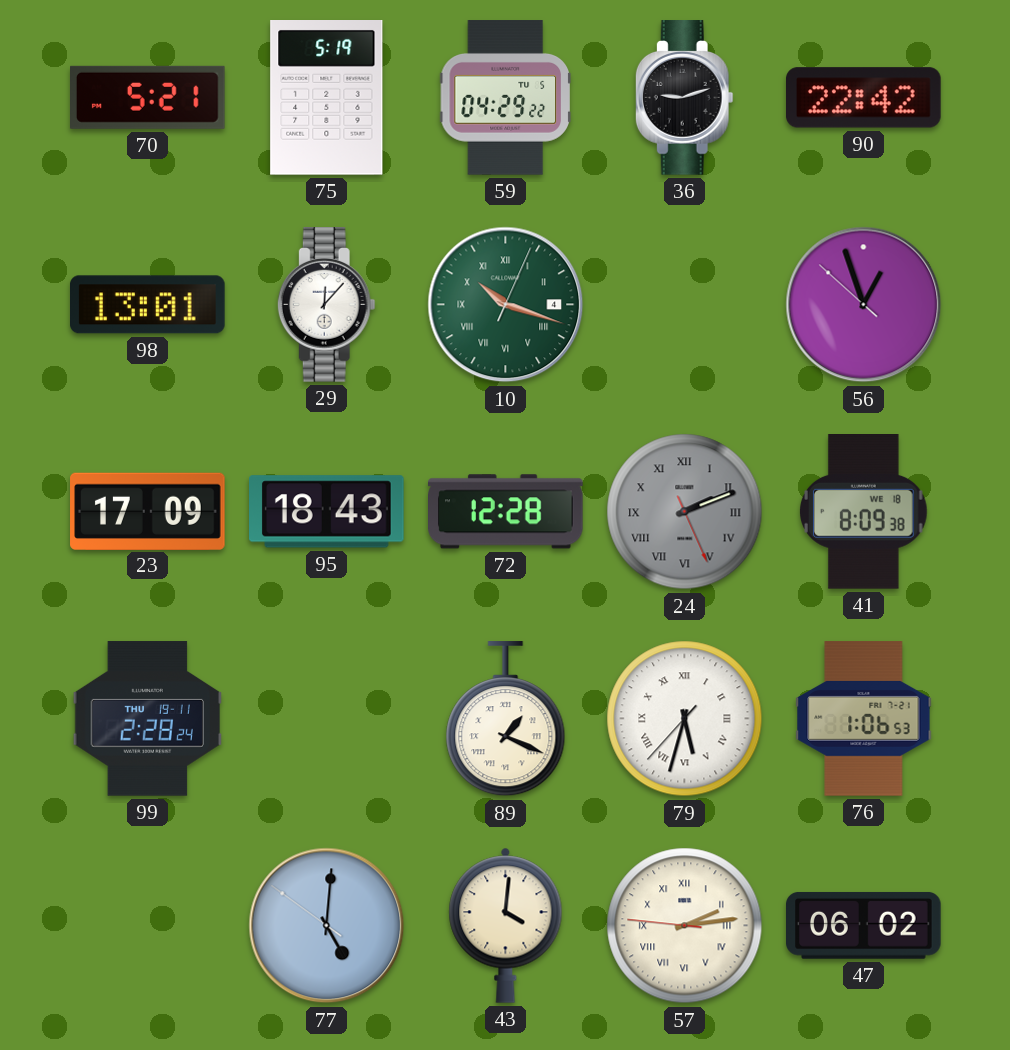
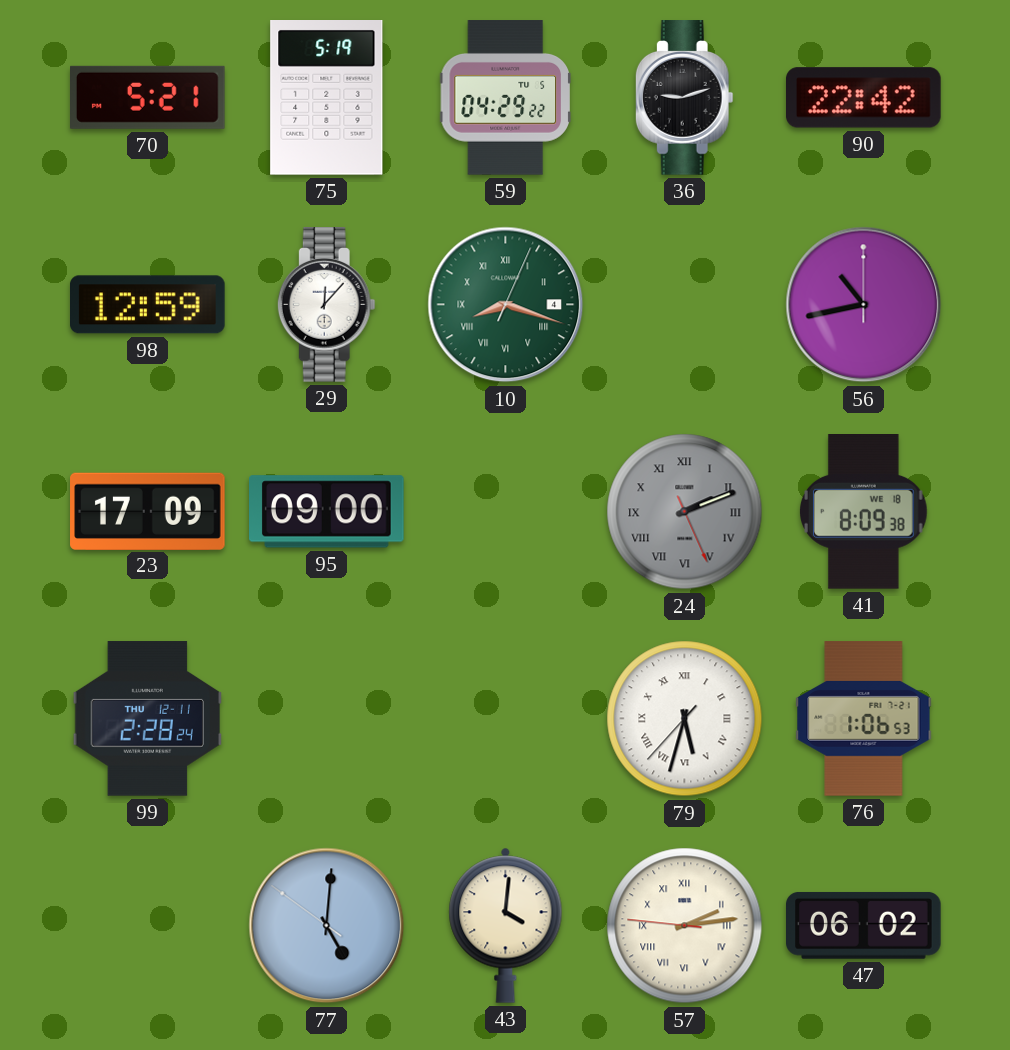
98: 13:01 -> 12:59 (148, 305)
10: 10:18 -> 8:18 (506, 305)
56: 12:56 -> 10:43 (864, 305)
95: 18:43 -> 09:00 (327, 512)
72: 12:28 -> none (506, 512)
99 date: THU 19-11 -> THU 12-11 (147, 719)
89: 1:19 -> none (506, 719)
